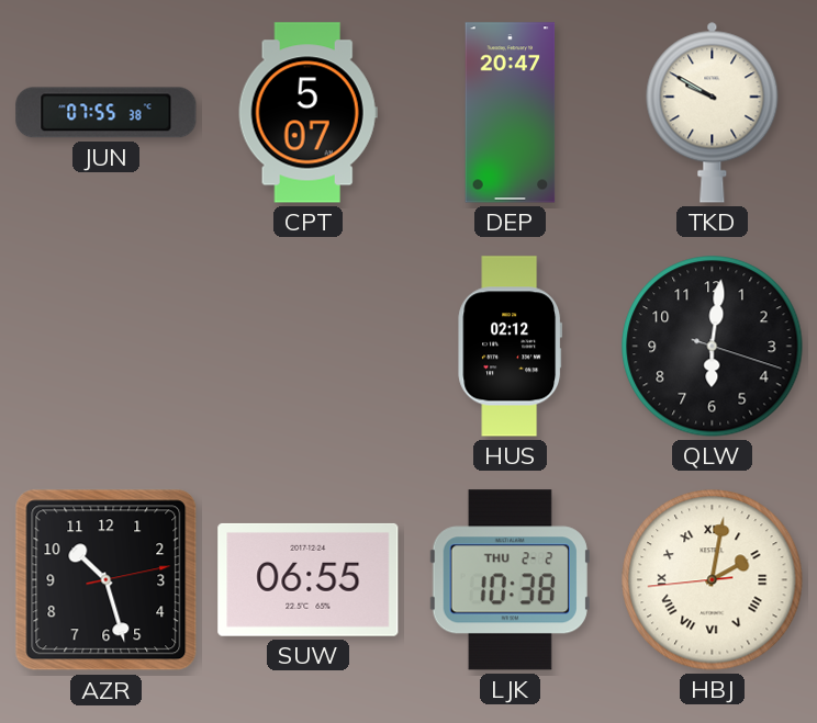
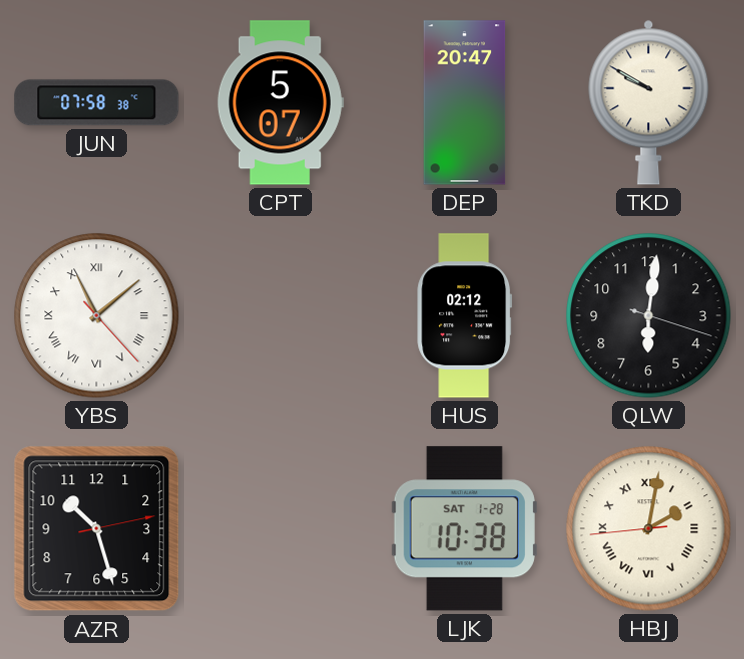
JUN: 07:55 -> 07:58 (97, 103)
YBS: none -> 11:08 (97, 316)
SUW: 06:55 -> none (309, 579)
LJK date: THU 2-2 -> SAT 1-28 (464, 529)
